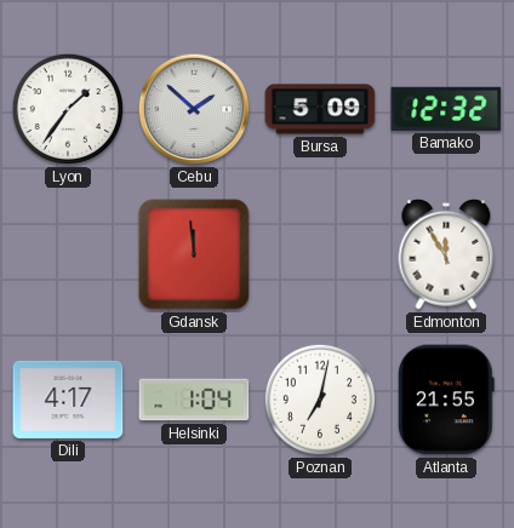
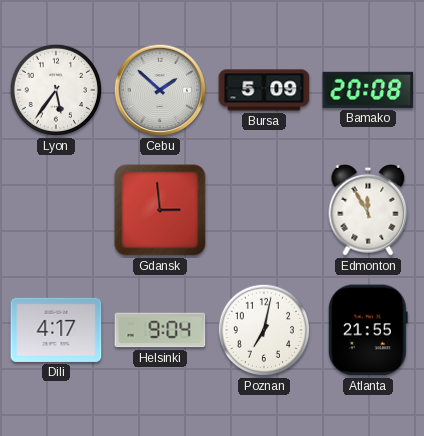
Lyon: 1:36 -> 5:36 (56, 90)
Bamako: 12:32 -> 20:08 (368, 90)
Gdansk: 11:59 -> 2:59 (160, 210)
Helsinki: 1:04 -> 9:04 (160, 330)
